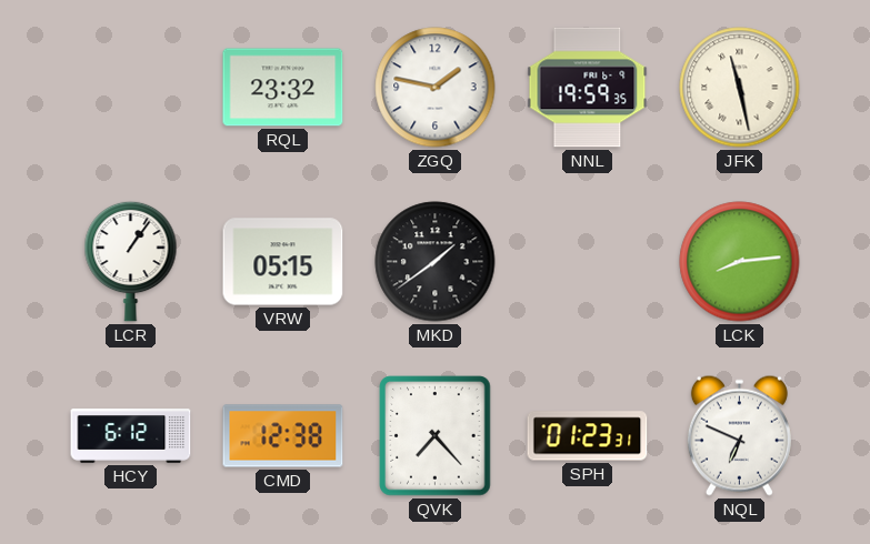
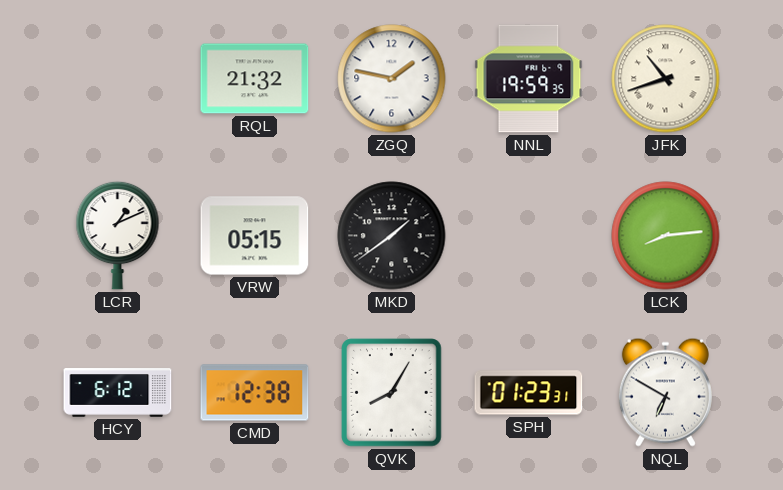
RQL: 23:32 -> 21:32 (255, 79)
JFK: 11:28 -> 10:42 (666, 79)
LCR: 1:06 -> 1:11 (118, 235)
QVK: 7:23 -> 8:05 (392, 393)
NQL: 6:49 -> 6:50 (665, 392)
